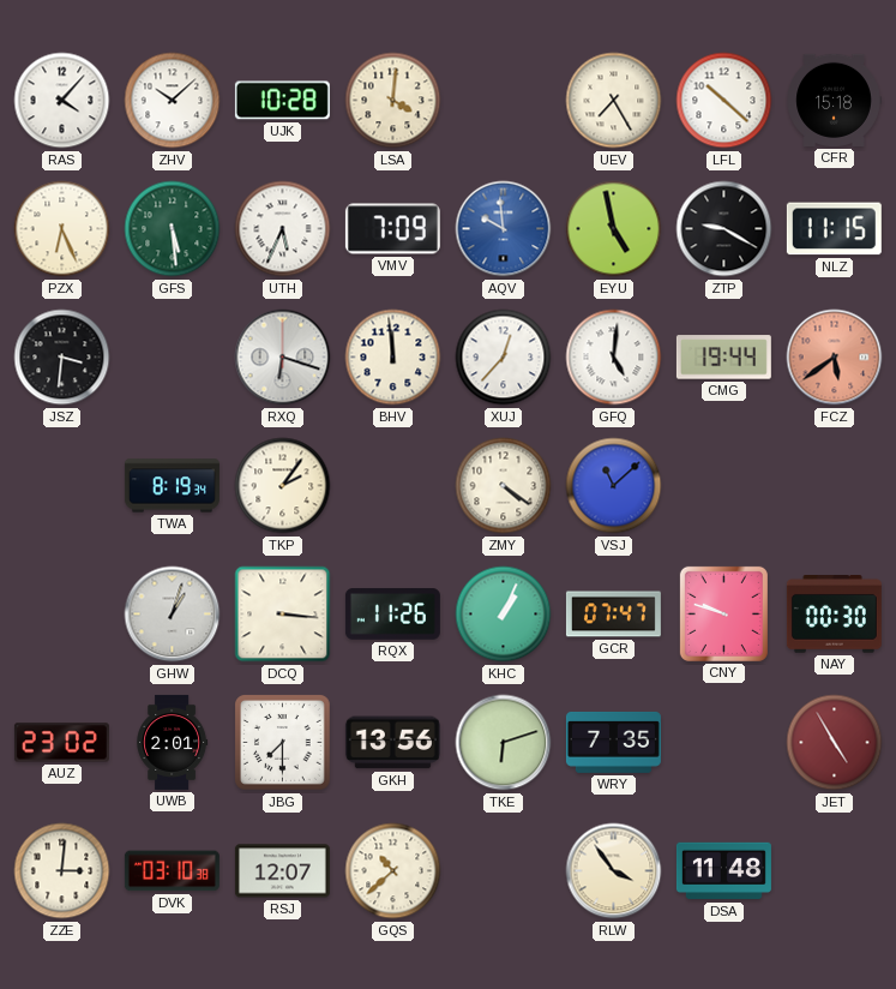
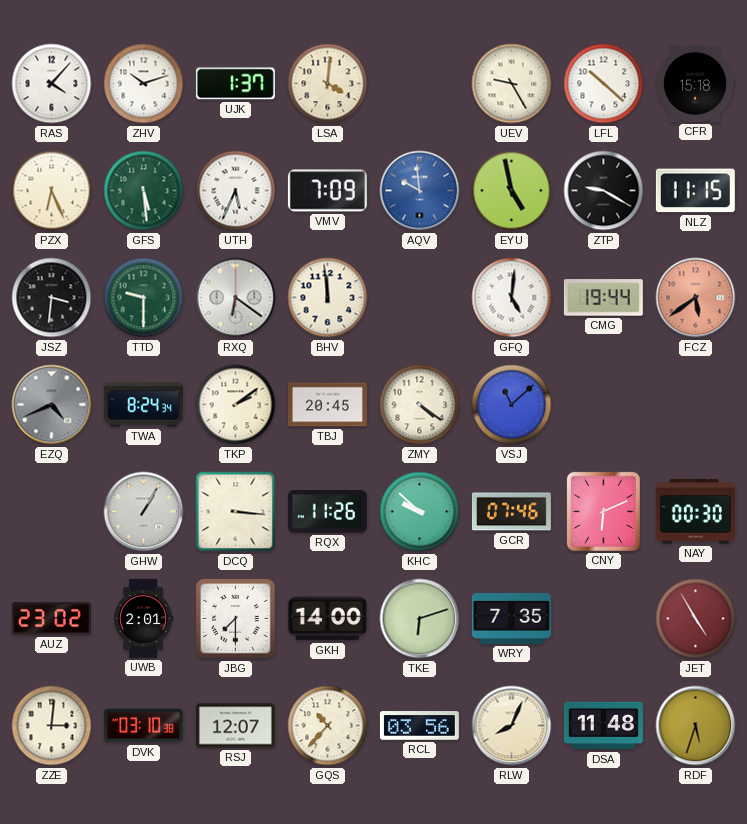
ZHV: 10:08 -> 10:12 (144, 84)
UJK: 10:28 -> 1:37 (235, 84)
UEV: 7:25 -> 9:25 (512, 84)
TTD: none -> 9:30 (144, 298)
RXQ: 6:18 -> 6:21 (236, 298)
XUJ: 12:37 -> none (504, 358)
EZQ: none -> 4:41 (52, 405)
TWA: 8:19 -> 8:24 (143, 405)
TKP: 2:06 -> 2:09 (236, 405)
TBJ: none -> 20:45 (327, 405)
GHW: 1:03 -> 1:05 (144, 512)
KHC: 1:04 -> 9:52 (420, 512)
GCR: 07:47 -> 07:46 (511, 512)
CNY: 9:48 -> 6:11 (603, 511)
GKH: 13:56 -> 14:00 (327, 619)
GQS: 10:38 -> 10:37 (328, 726)
RCL: none -> 03:56 (419, 726)
RLW: 3:54 -> 8:04 (512, 726)
RDF: none -> 5:33 (696, 726)
